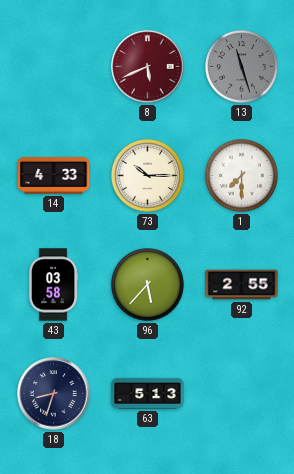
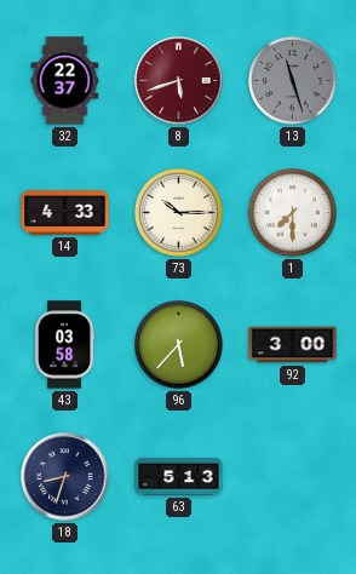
32: none -> 22:37 (65, 81)
8: 5:41 -> 5:42 (179, 81)
92: 2:55 -> 3:00 (293, 345)
